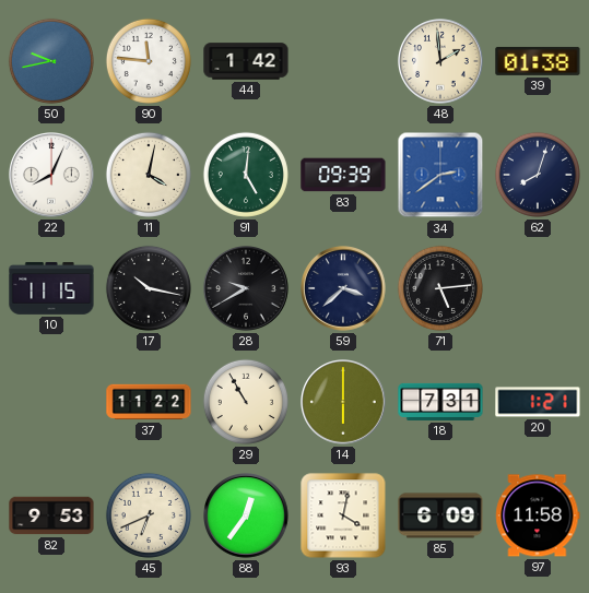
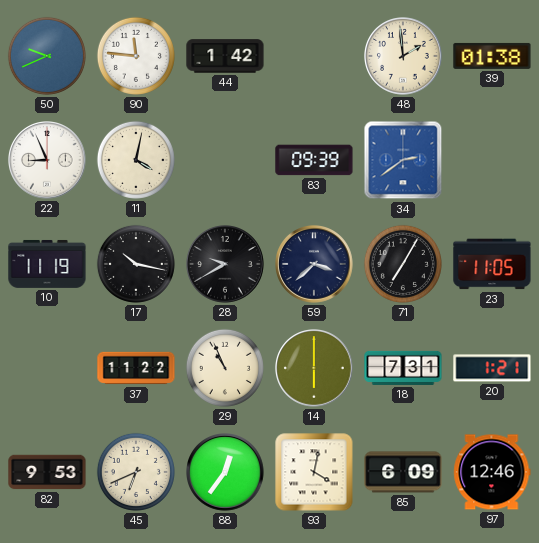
50: 9:43 -> 9:41 (47, 56)
22: 8:04 -> 8:56 (48, 161)
91: 5:01 -> none (246, 175)
62: 8:03 -> none (538, 175)
10: 11:15 -> 11:19 (47, 264)
71: 5:14 -> 7:05 (403, 264)
23: none -> 11:05 (492, 264)
29: 10:55 -> 10:56 (225, 368)
97: 11:58 -> 12:46 (492, 472)
